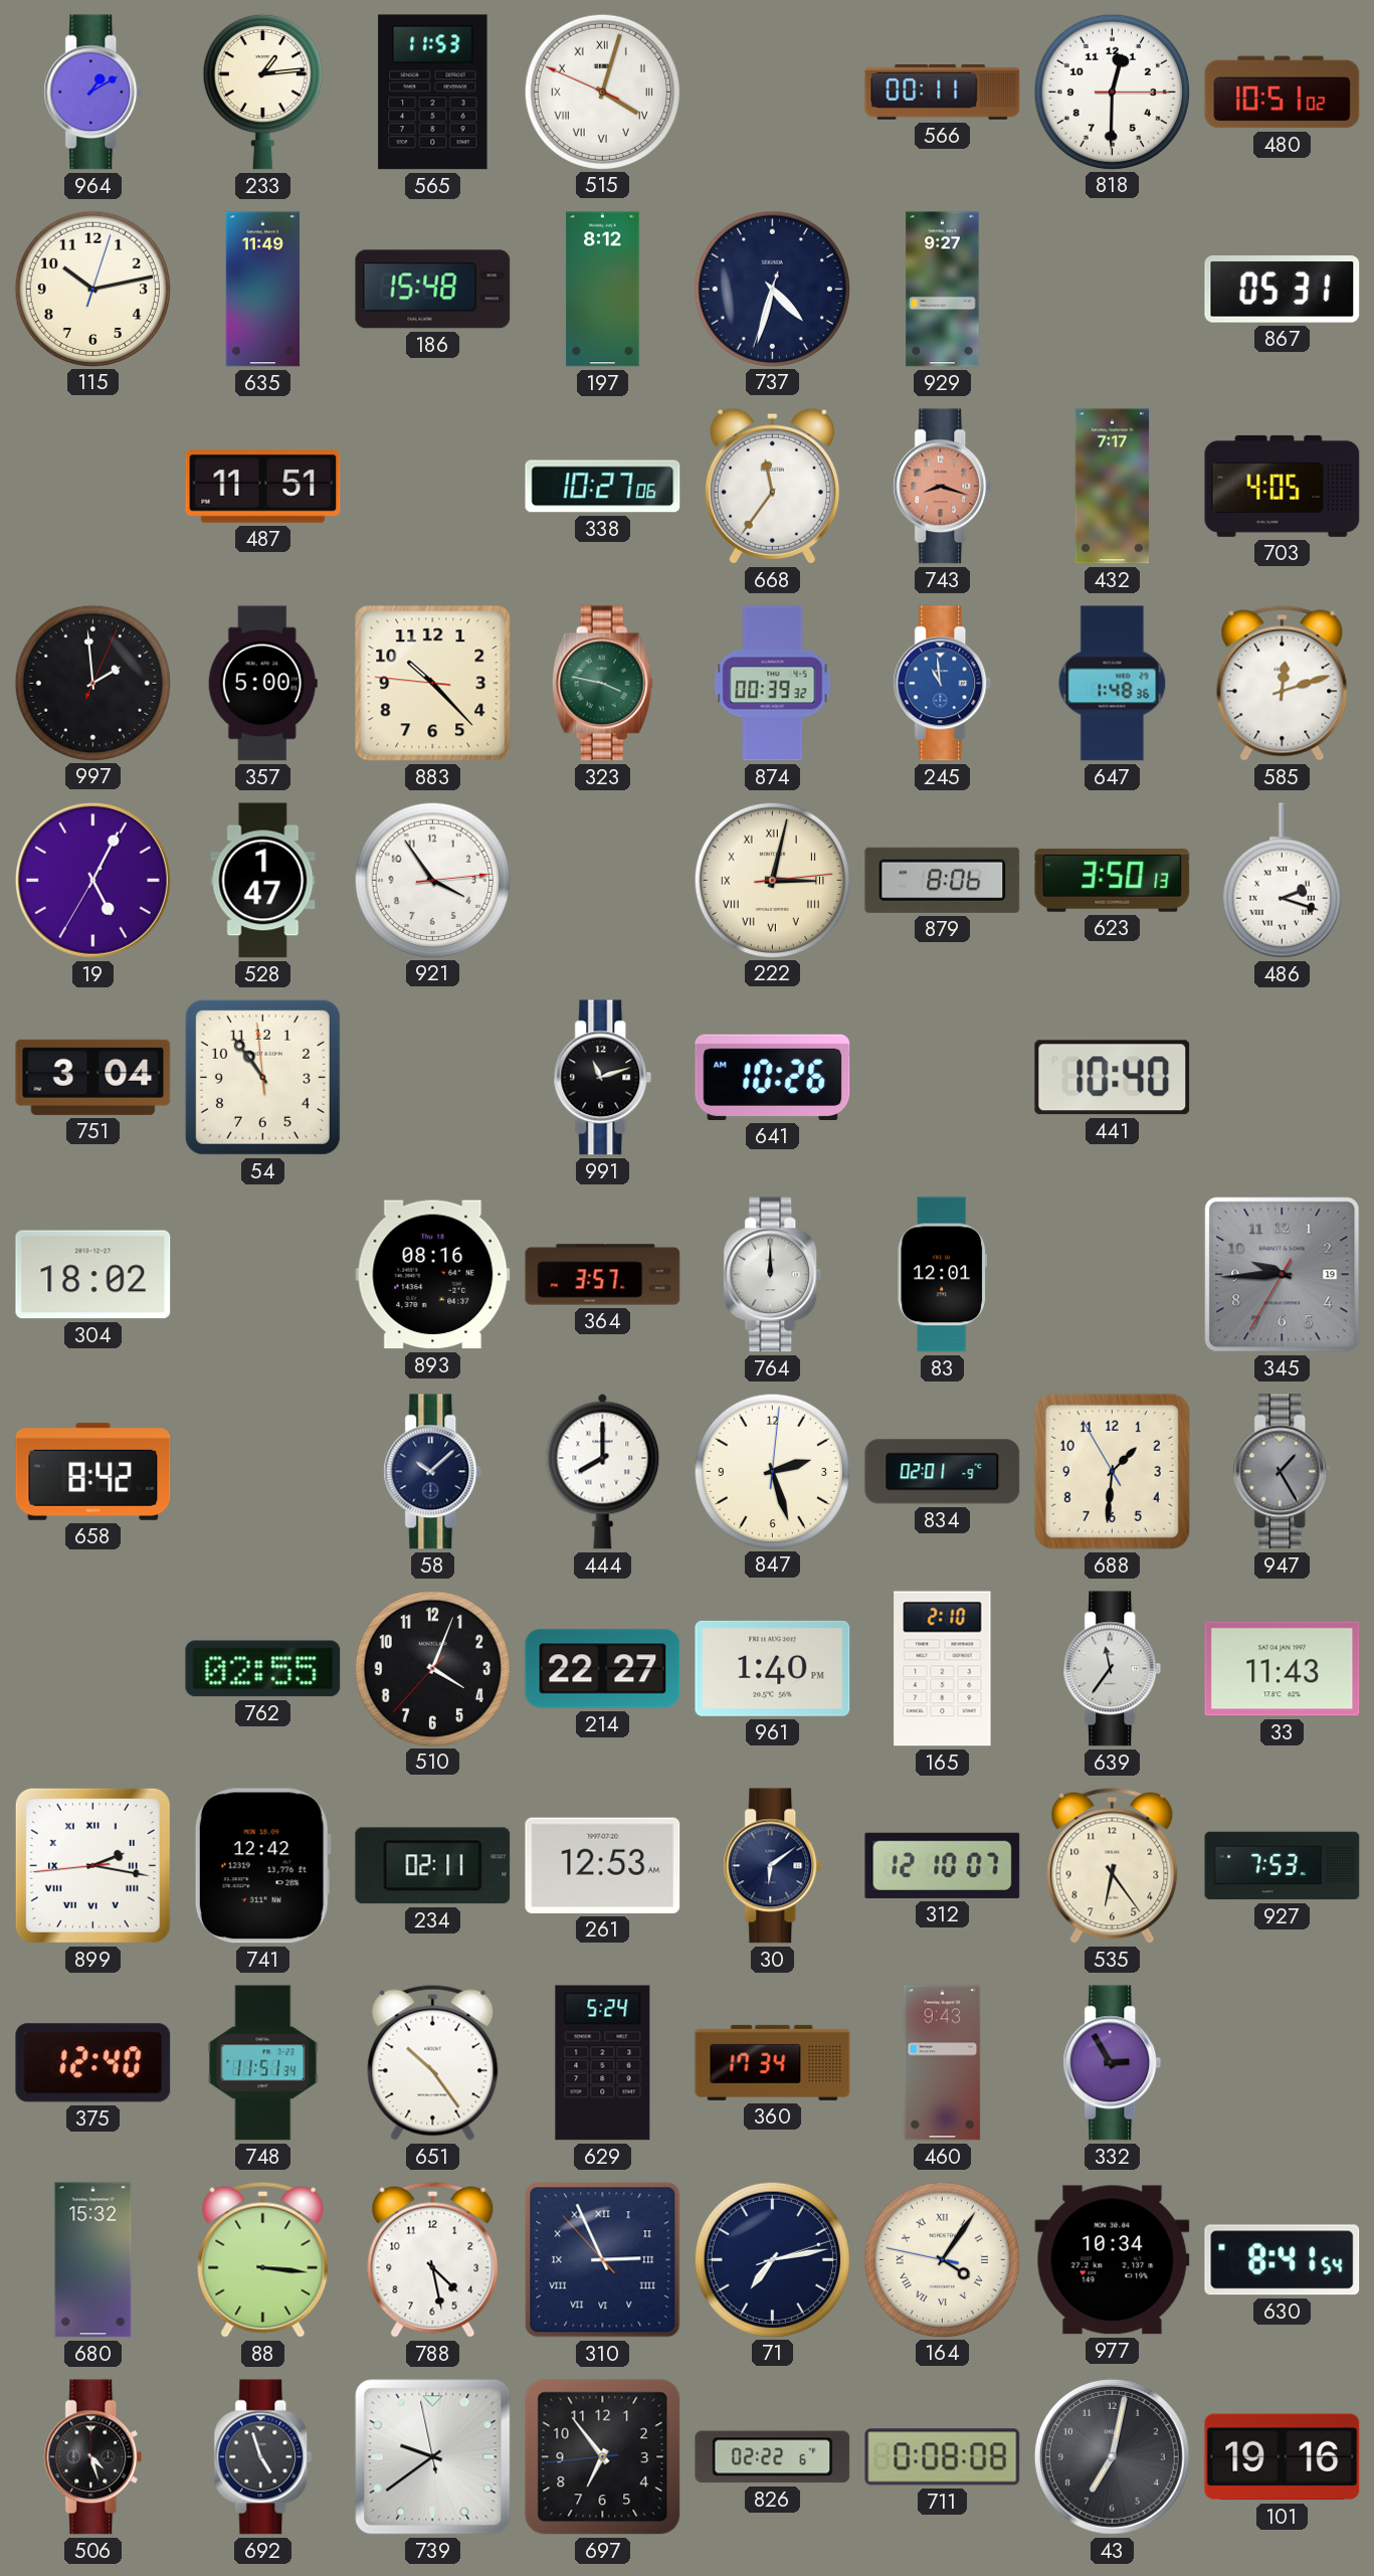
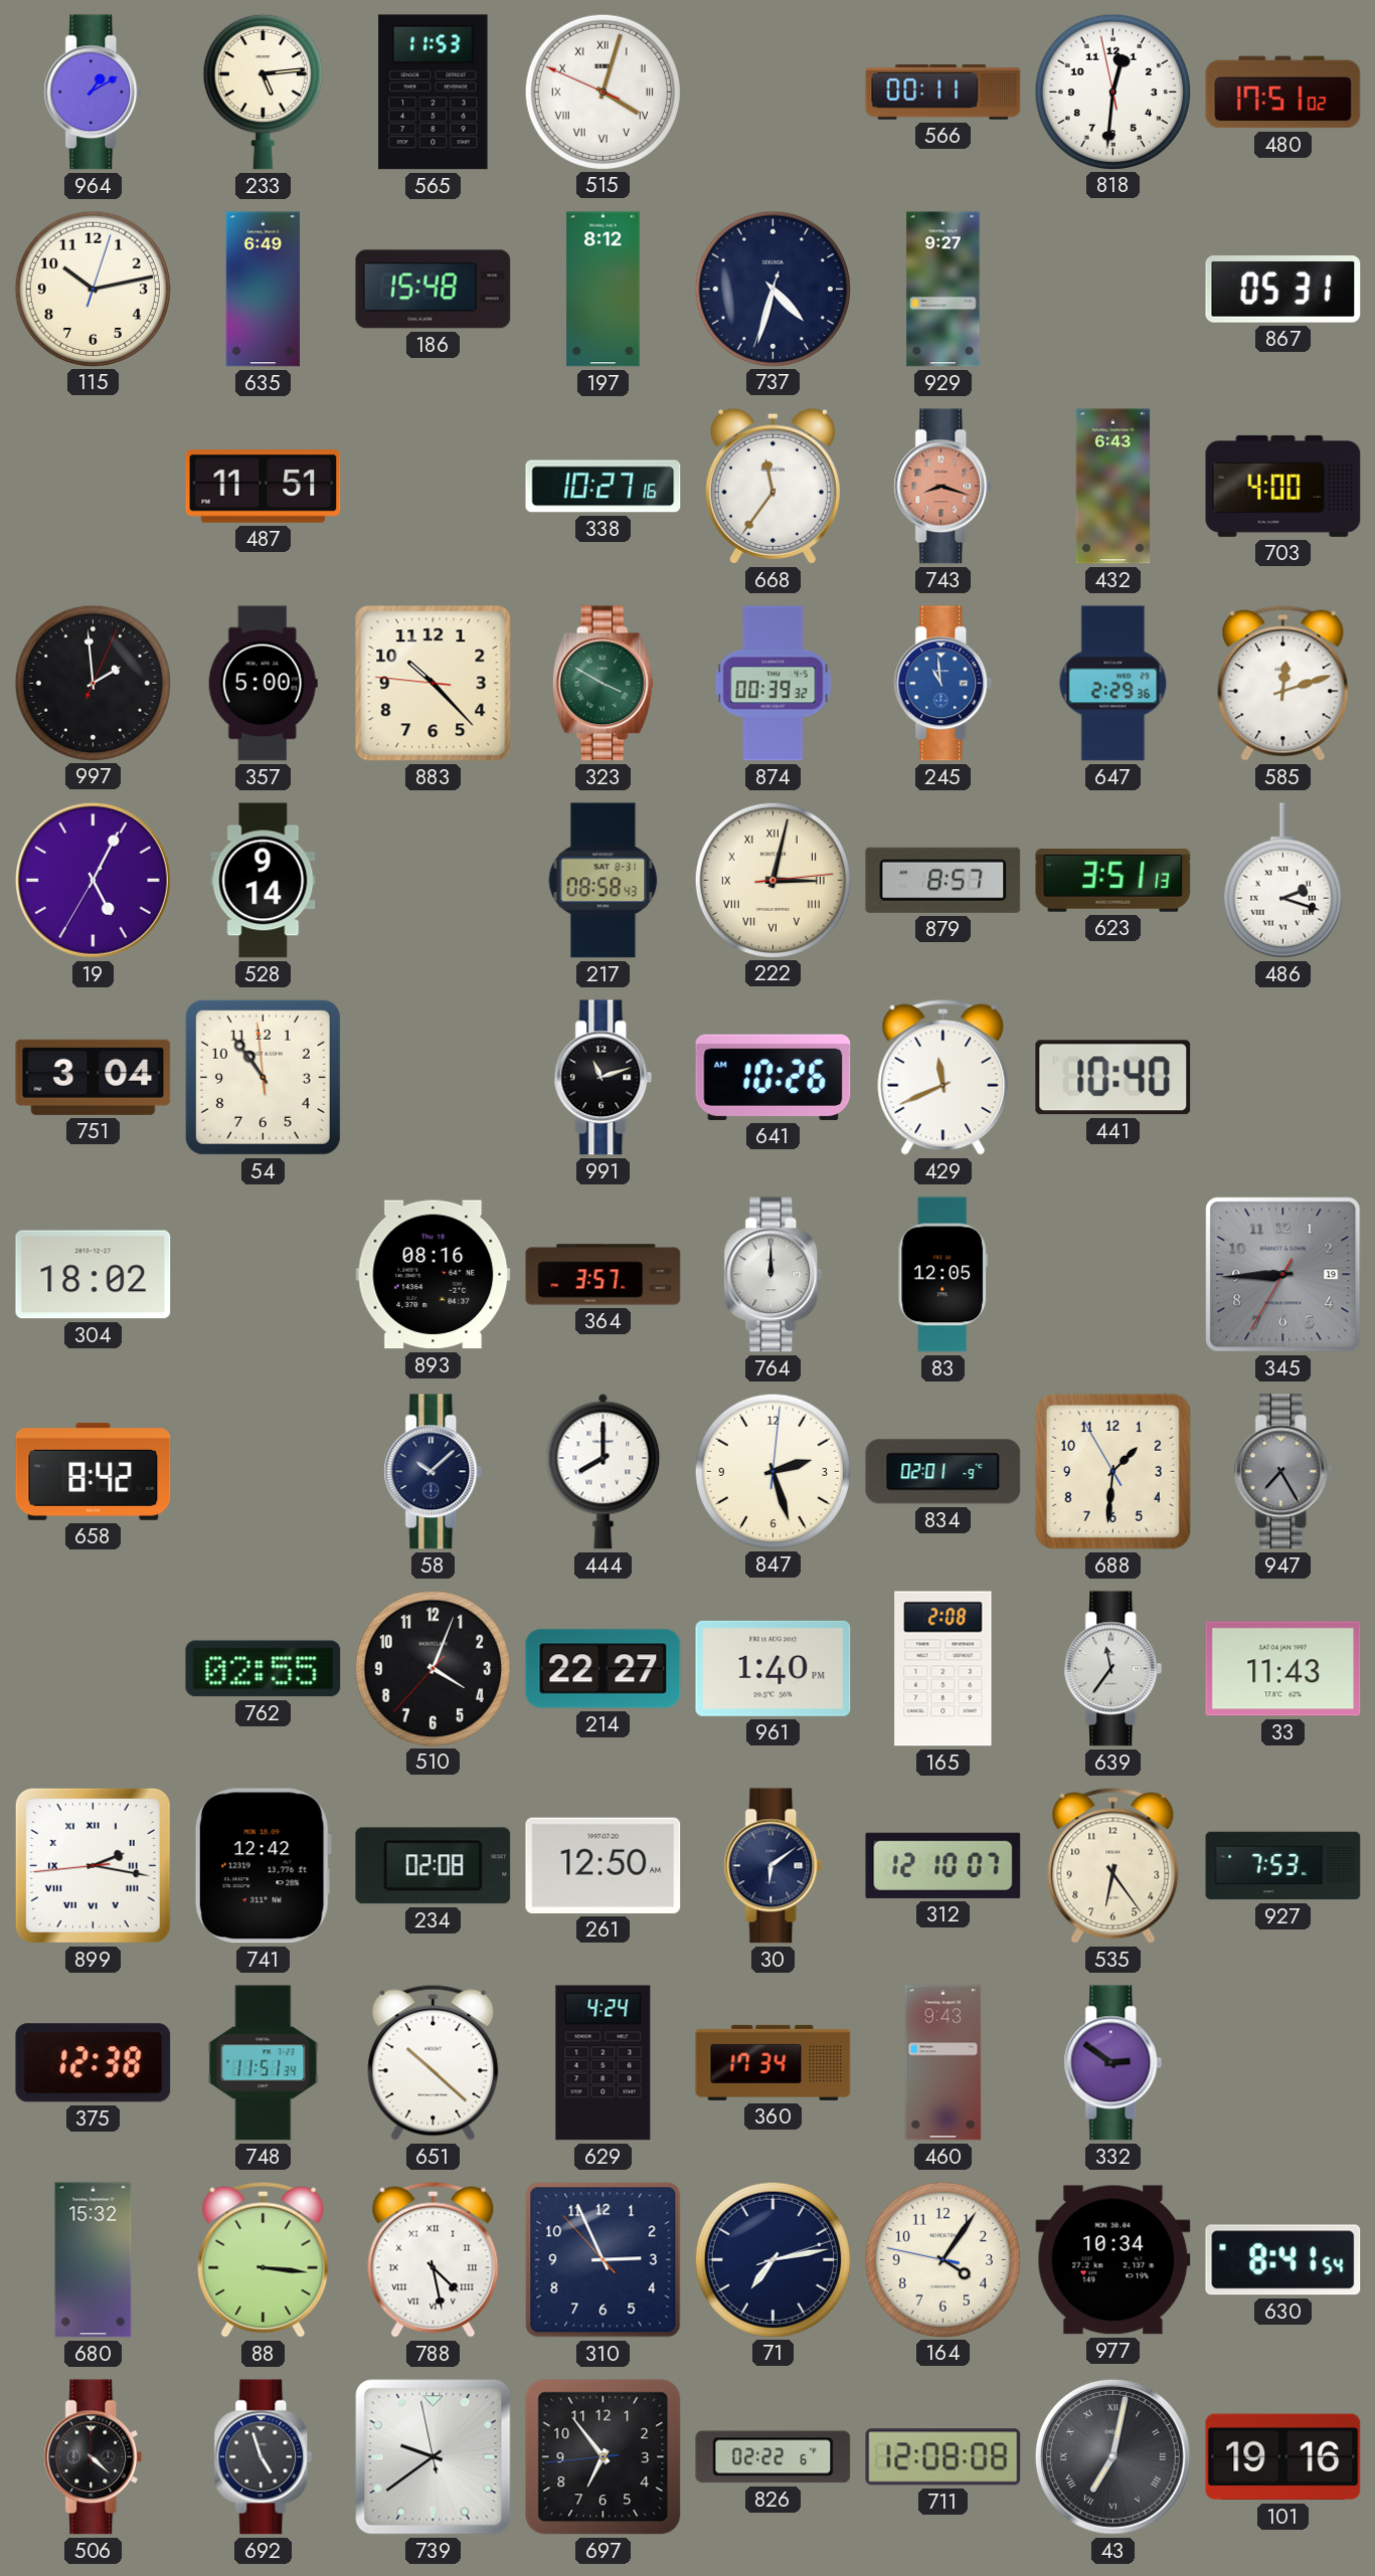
233: 1:14 -> 5:14 (263, 91)
818: 12:30:15 -> 12:30:58 (1112, 91)
480: 10:51 -> 17:51 (1283, 93)
635: 11:49 -> 6:49 (263, 290)
338: 10:27:06 -> 10:27:16 (604, 487)
432: 7:17 -> 6:43 (1113, 487)
703: 4:05 -> 4:00 (1283, 486)
323: 3:47 -> 3:50 (603, 684)
647: 1:48 -> 2:29 (1113, 684)
528: 1:47 -> 9:14 (264, 881)
921: 3:54 -> none (432, 880)
217: none -> 08:58 (604, 881)
879: 8:06 -> 8:57 (943, 880)
623: 3:50 -> 3:51 (1113, 880)
429: none -> 11:41 (943, 1077)
83: 12:01 -> 12:05 (943, 1275)
345: 9:44 -> 8:44 (1283, 1275)
947: 1:25 -> 7:25 (1283, 1472)
165: 2:10 -> 2:08 (943, 1669)
234: 02:11 -> 02:08 (434, 1866)
261: 12:53 -> 12:50 (604, 1865)
375: 12:40 -> 12:38 (94, 2063)
651: 10:24 -> 10:22 (434, 2062)
629: 5:24 -> 4:24 (604, 2063)
332: 2:55 -> 2:51 (1113, 2063)
788 numerals: Arabic -> Roman (434, 2259)
310 numerals: Roman -> Arabic (604, 2260)
164 numerals: Roman -> Arabic (942, 2259)
506: 4:27 -> 4:22 (94, 2457)
711: 0:08 -> 12:08 (943, 2457)
43 numerals: Arabic -> Roman (1112, 2456)
